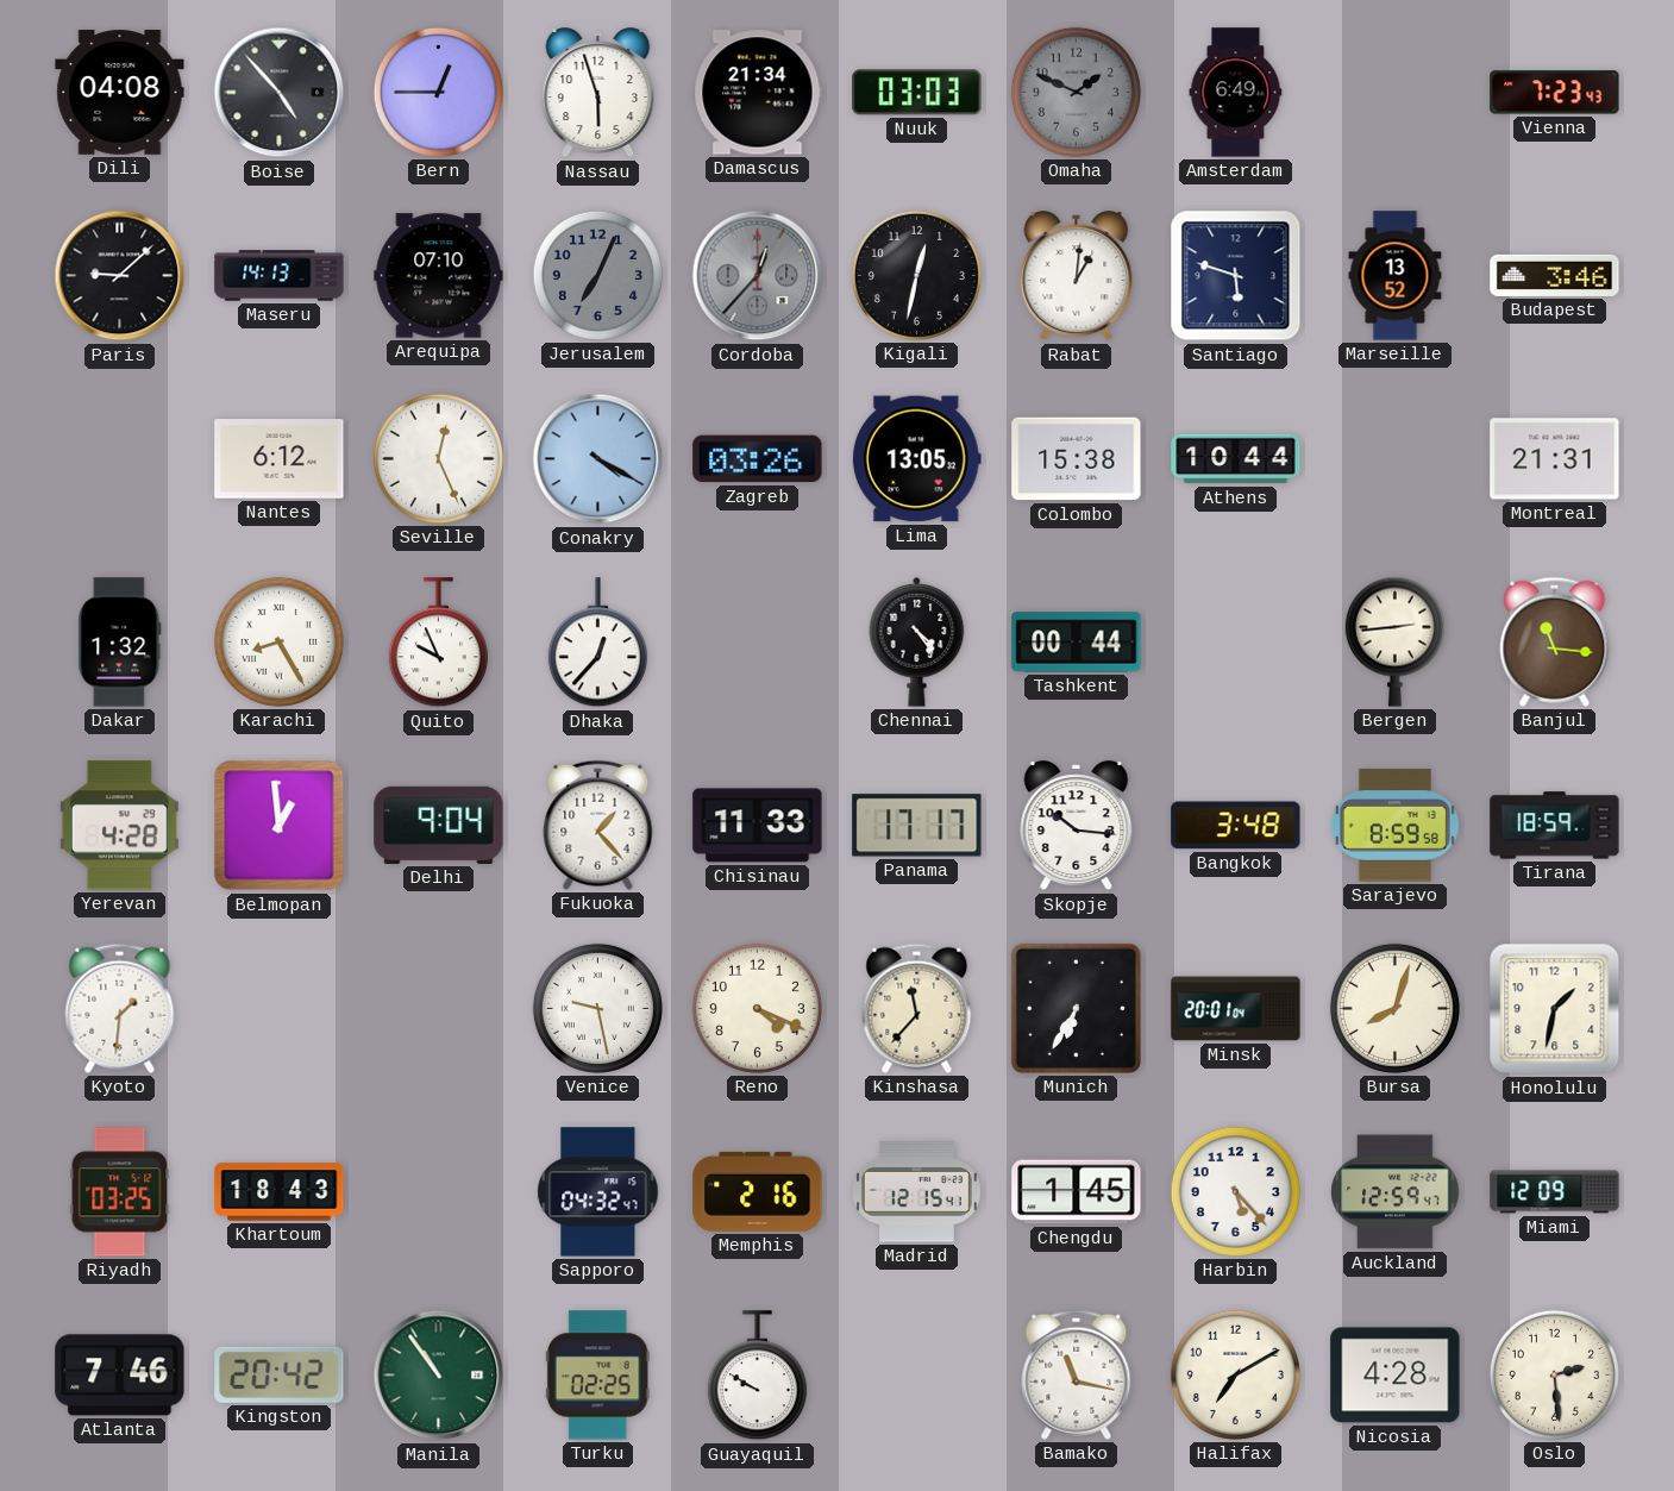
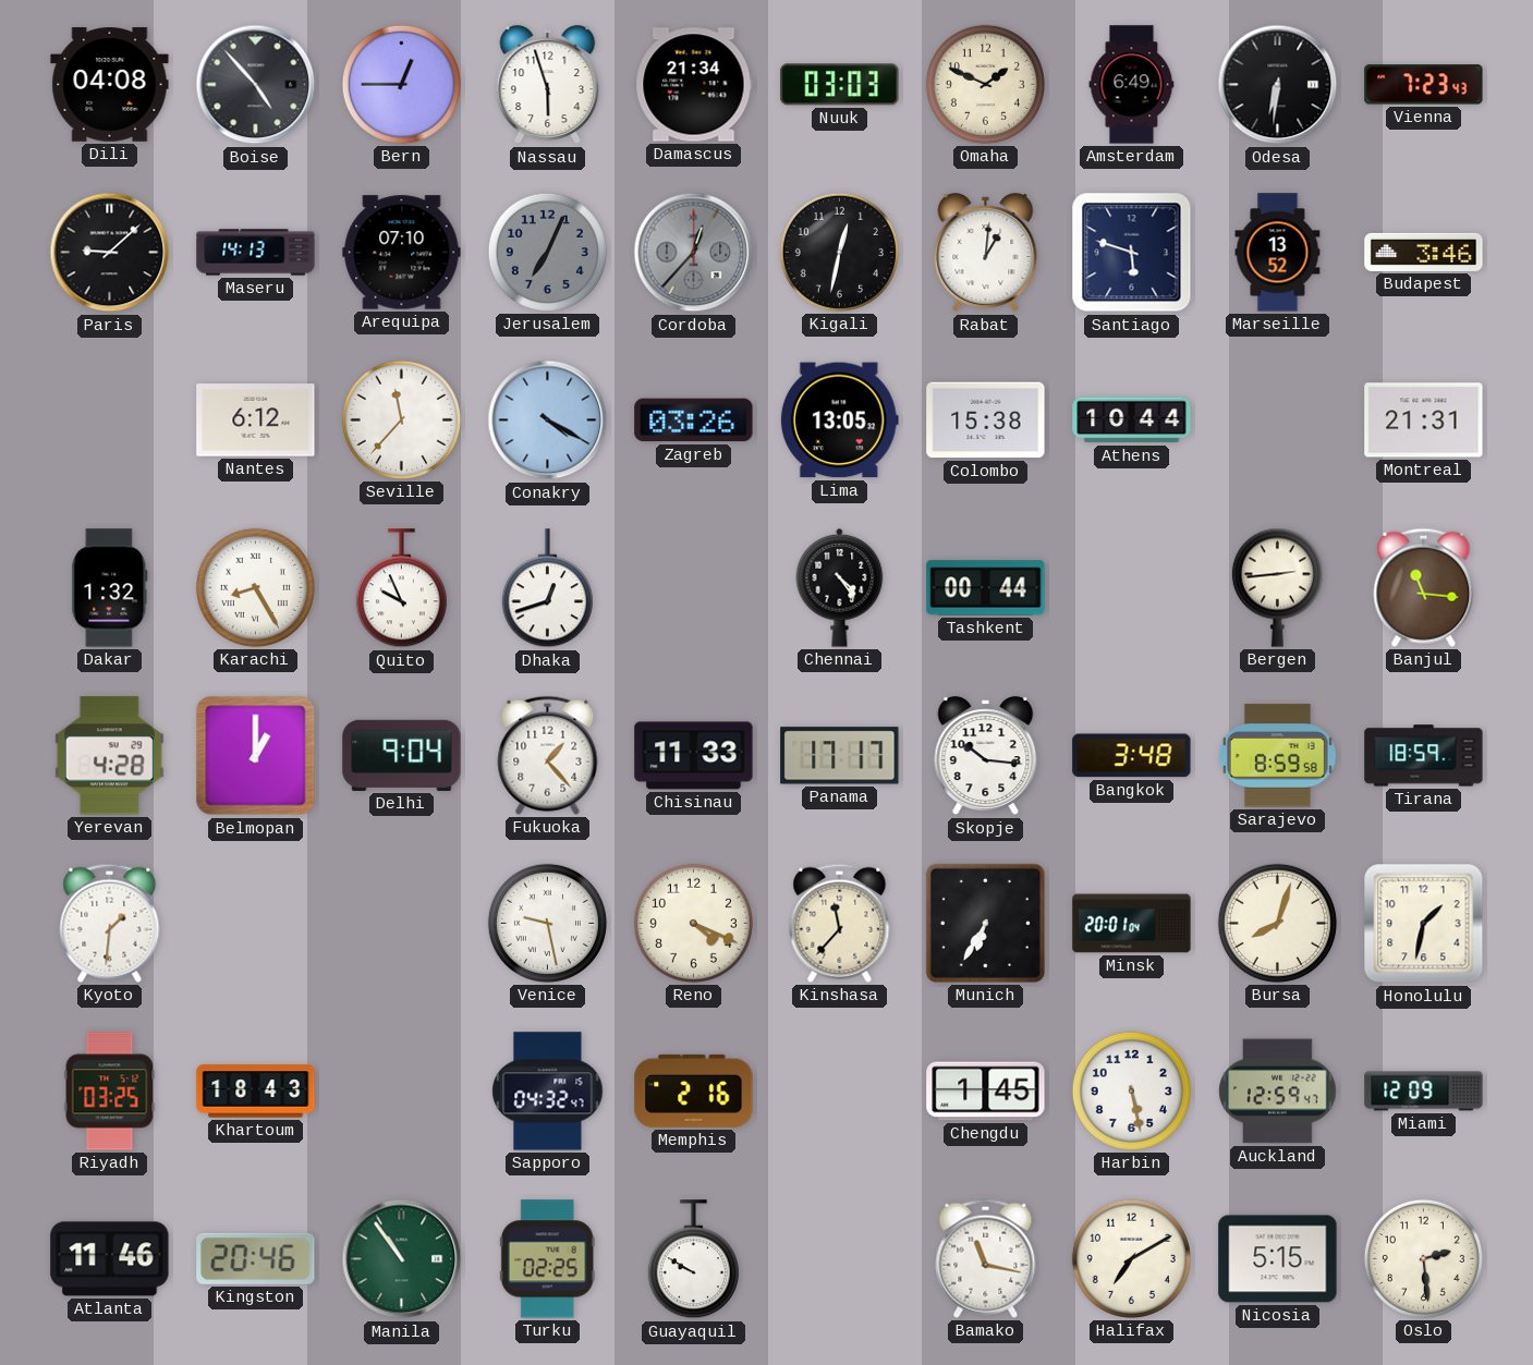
Omaha dial: grey -> cream (985, 84)
Odesa: none -> 6:31 (1278, 85)
Seville: 12:26 -> 11:37 (401, 419)
Dhaka: 12:37 -> 12:42 (547, 588)
Belmopan: 12:59 -> 1:00 (256, 756)
Madrid: 12:15 -> none (916, 1192)
Harbin: 5:23 -> 5:28 (1131, 1090)
Atlanta: 7:46 -> 11:46 (110, 1259)
Kingston: 20:42 -> 20:46 (256, 1258)
Nicosia: 4:28 -> 5:15 (1278, 1259)
